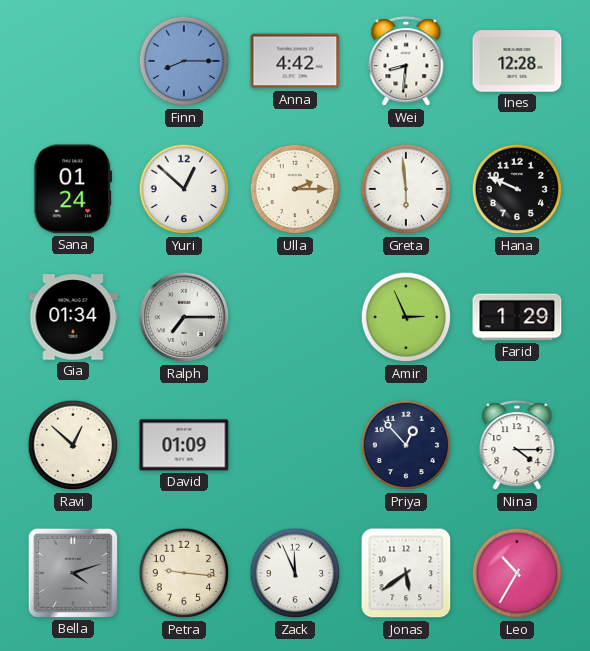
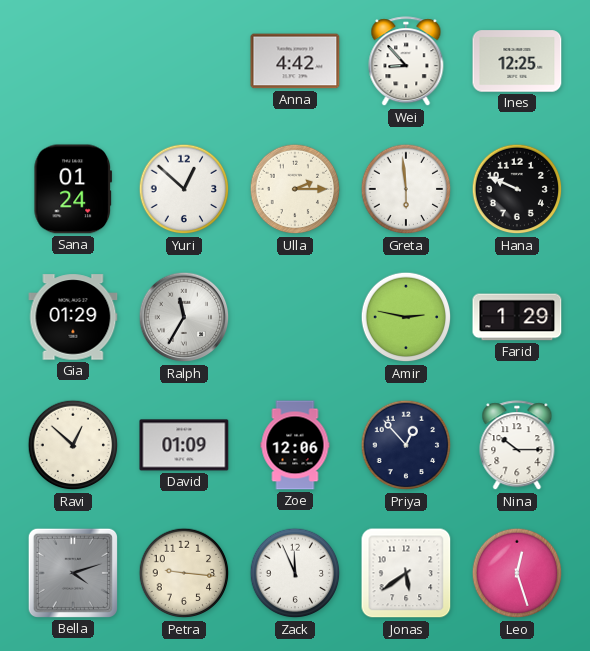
Finn: 8:15 -> none (184, 61)
Wei: 8:31 -> 8:53 (406, 62)
Ines: 12:28 -> 12:25 (517, 61)
Gia: 01:34 -> 01:29 (73, 317)
Ralph: 7:15 -> 11:35 (184, 317)
Amir: 2:56 -> 2:47 (406, 317)
Zoe: none -> 12:06 (295, 445)
Nina: 4:15 -> 10:15 (517, 446)
Leo: 10:35 -> 12:27 (517, 573)
